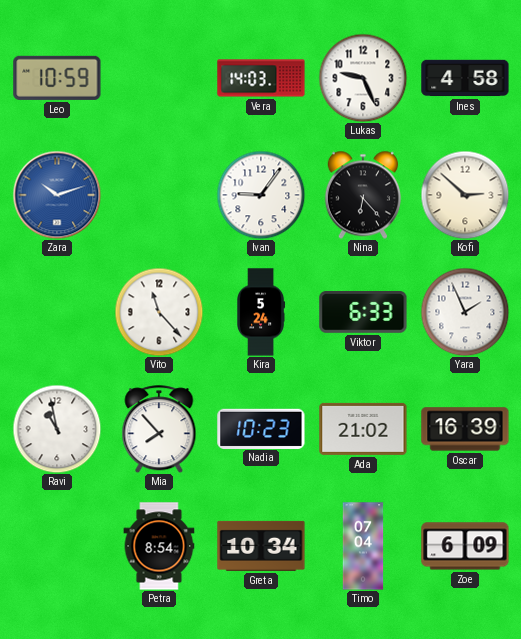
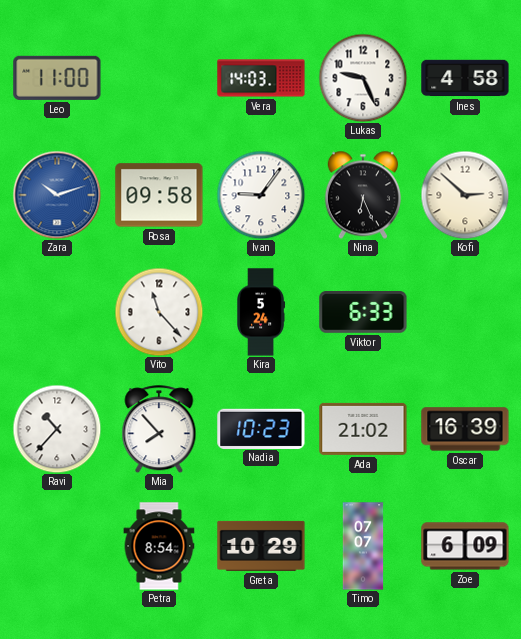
Leo: 10:59 -> 11:00 (57, 78)
Rosa: none -> 09:58 (159, 195)
Nina: 6:23 -> 6:26 (362, 195)
Yara: 1:56 -> none (465, 312)
Ravi: 10:58 -> 10:37 (57, 429)
Greta: 10:34 -> 10:29 (261, 546)
Timo: 07:04 -> 07:07 (363, 546)
